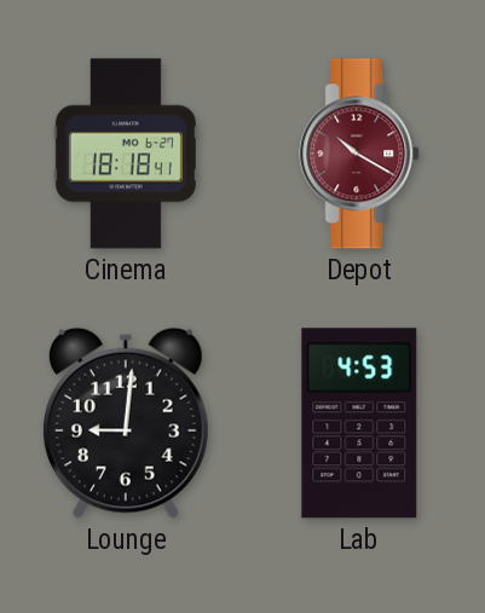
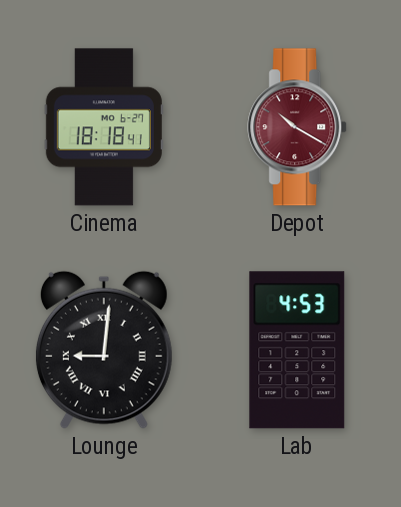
Lounge numerals: Arabic -> Roman (104, 350)
